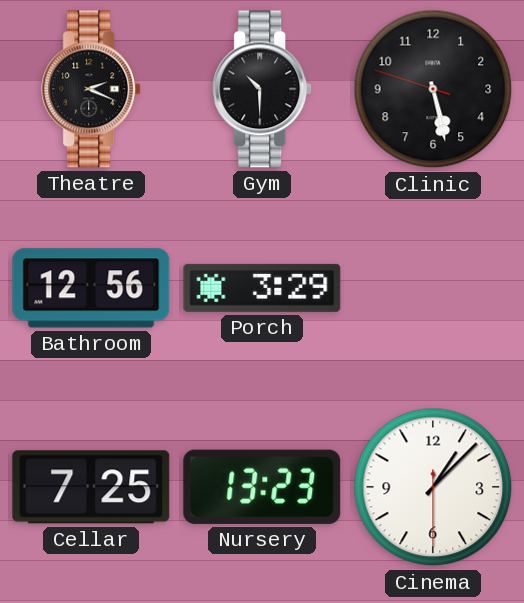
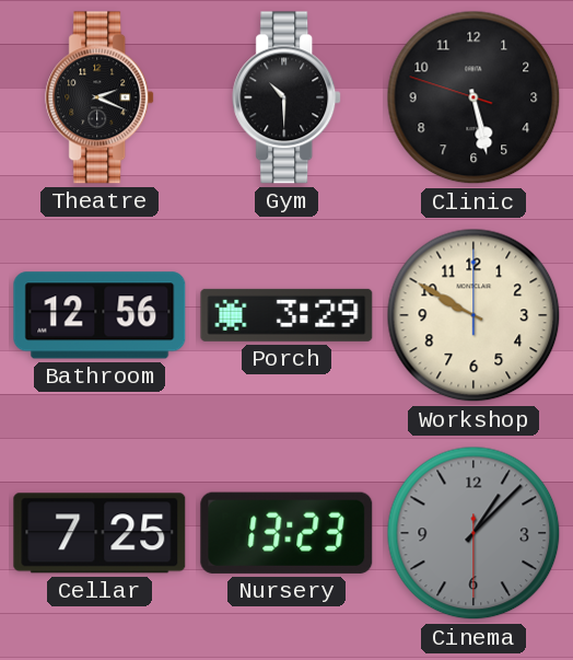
Workshop: none -> 9:50 (473, 315)
Cinema dial: white -> grey (473, 533)
